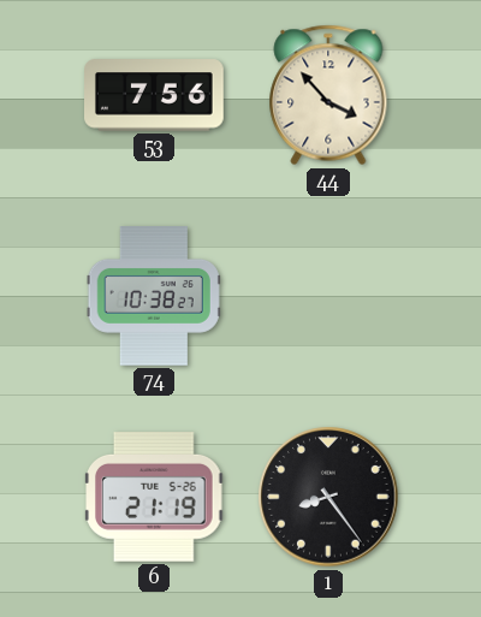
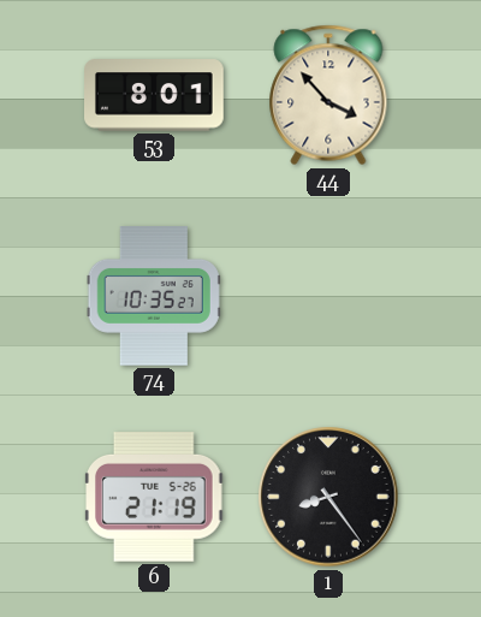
53: 7:56 -> 8:01 (155, 95)
74: 10:38 -> 10:35 (154, 297)
